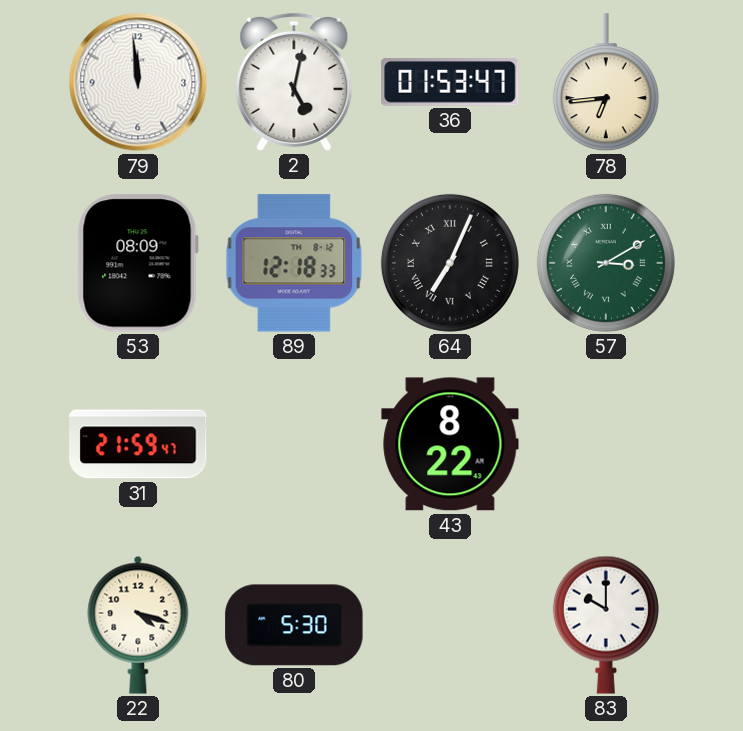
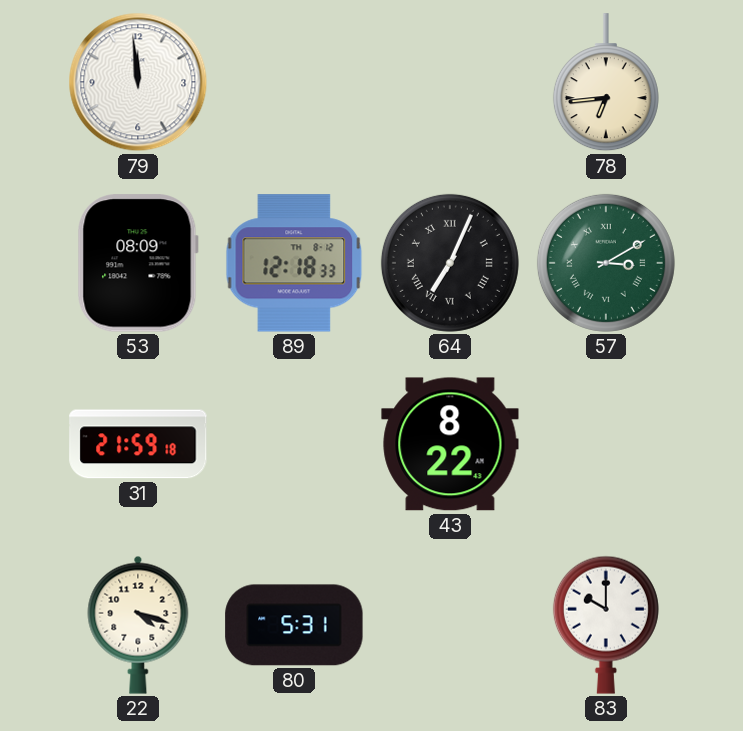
2: 5:02 -> none (294, 82)
36: 01:53 -> none (450, 82)
31: 21:59:47 -> 21:59:18 (138, 444)
80: 5:30 -> 5:31 (294, 625)
